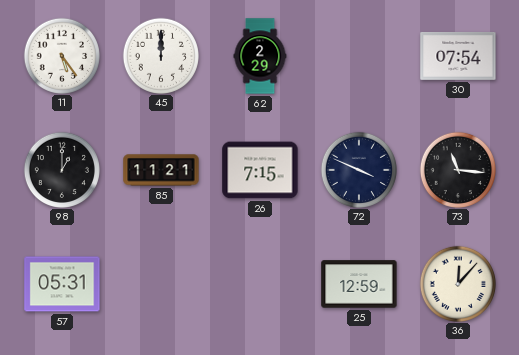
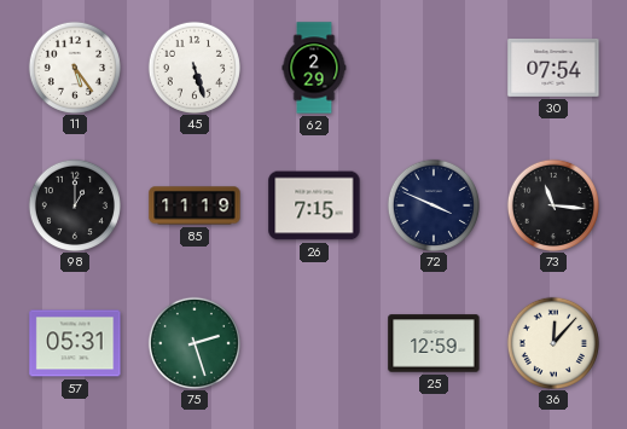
45: 12:00 -> 5:27 (193, 66)
85: 11:21 -> 11:19 (195, 205)
75: none -> 2:27 (193, 342)
